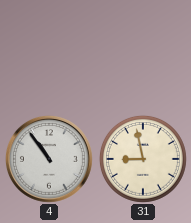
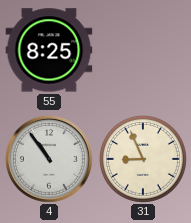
55: none -> 8:25 (49, 50)
31: 8:58 -> 8:56 (143, 159)
